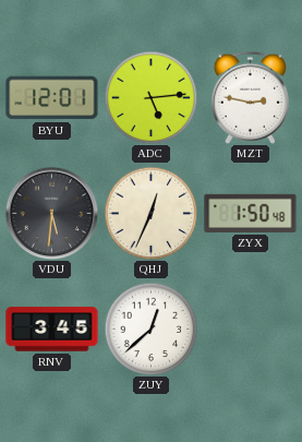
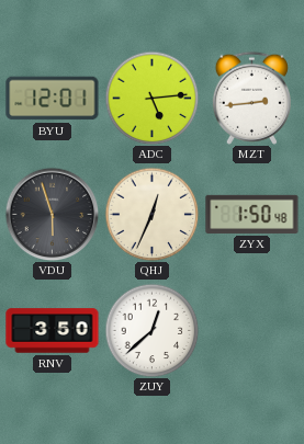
MZT: 2:47 -> 2:44 (251, 98)
VDU: 5:31 -> 5:57 (52, 214)
RNV: 3:45 -> 3:50 (53, 331)
